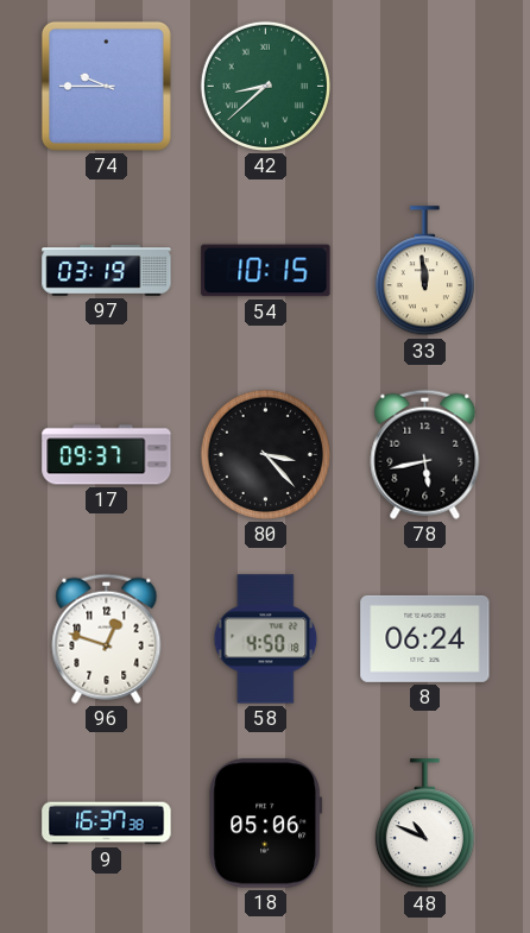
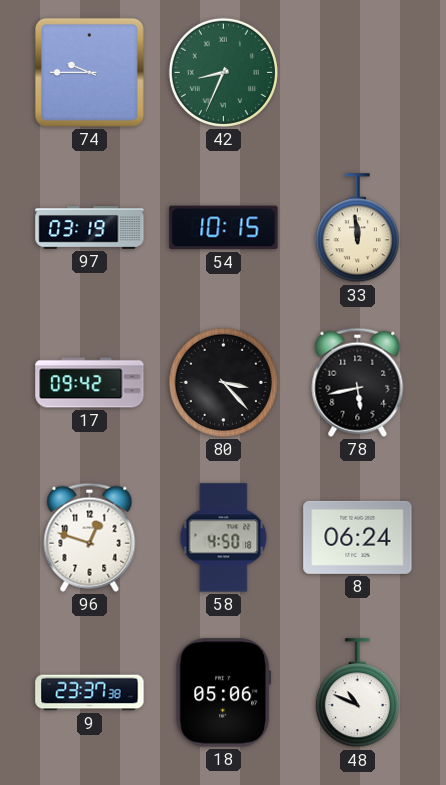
42: 8:38 -> 8:34 (223, 72)
17: 09:37 -> 09:42 (90, 383)
9: 16:37 -> 23:37 (90, 693)
